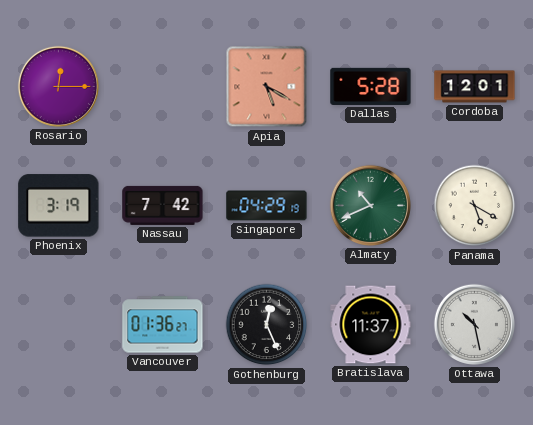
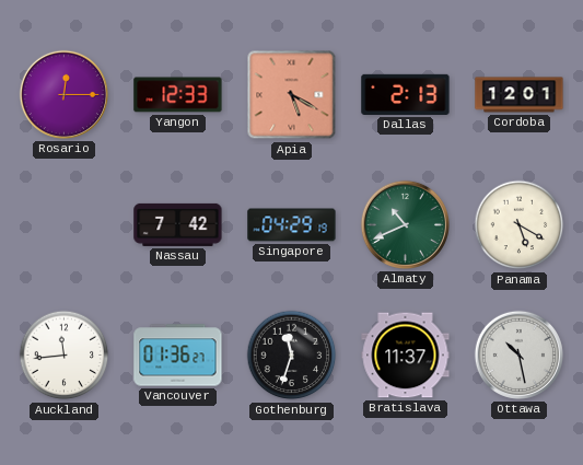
Yangon: none -> 12:33 (178, 95)
Dallas: 5:28 -> 2:13 (406, 94)
Phoenix: 3:19 -> none (59, 206)
Auckland: none -> 11:44 (65, 356)
Gothenburg: 12:26 -> 11:33 (292, 356)
